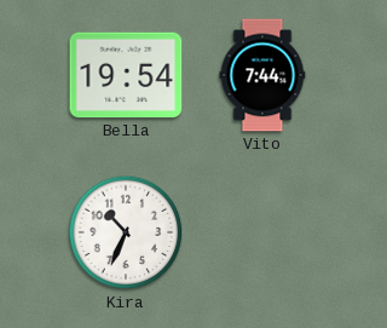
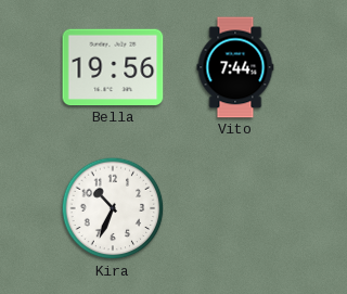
Bella: 19:54 -> 19:56 (113, 67)
